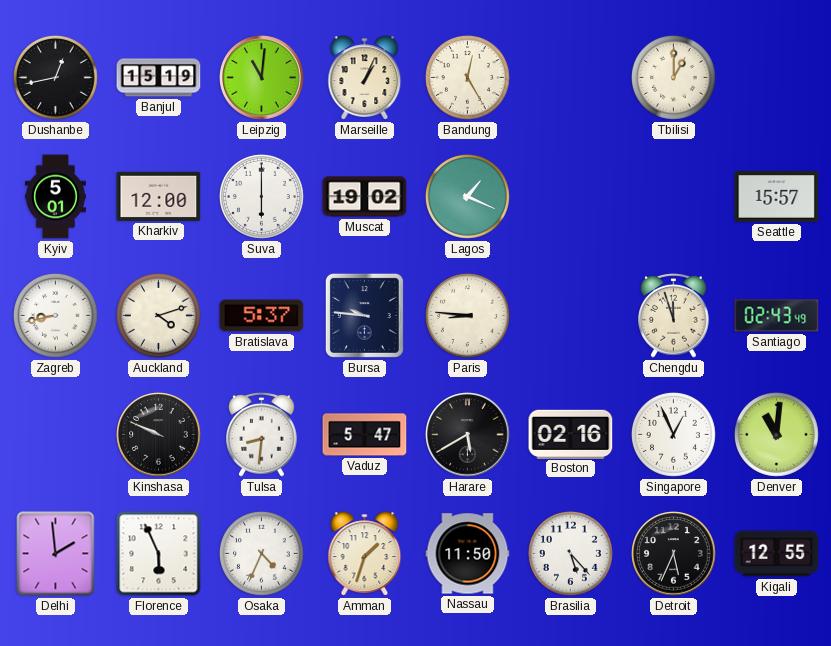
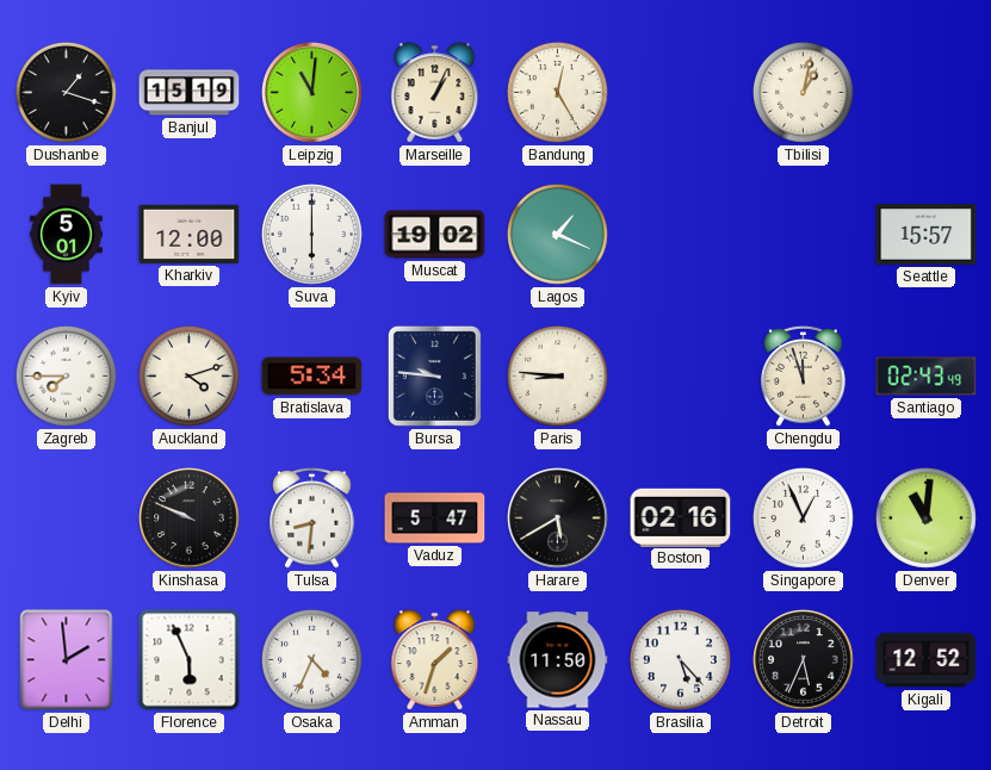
Dushanbe: 12:43 -> 1:18 (66, 92)
Tbilisi: 1:00 -> 1:02 (803, 92)
Zagreb: 8:43 -> 7:45 (66, 375)
Bratislava: 5:37 -> 5:34 (312, 377)
Kigali: 12:55 -> 12:52 (927, 660)
